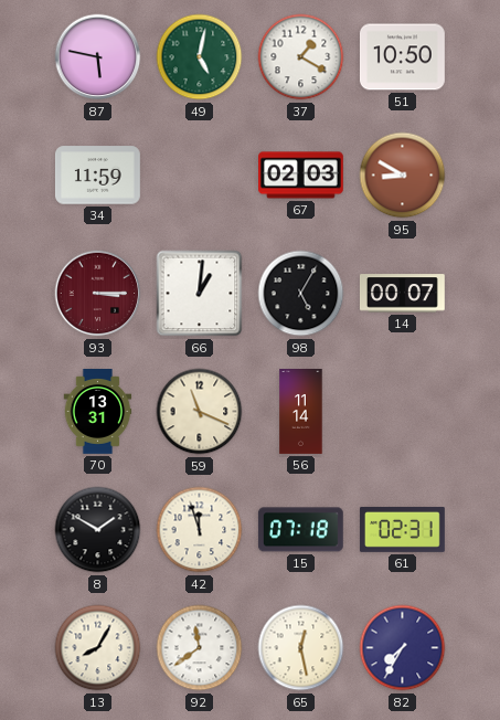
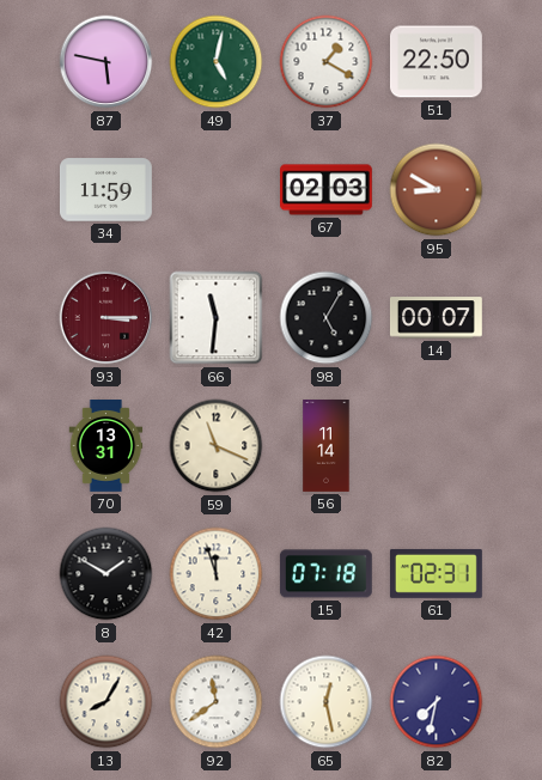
51: 10:50 -> 22:50 (437, 62)
66: 1:01 -> 11:31 (217, 318)
82: 7:35 -> 7:32 (437, 702)
